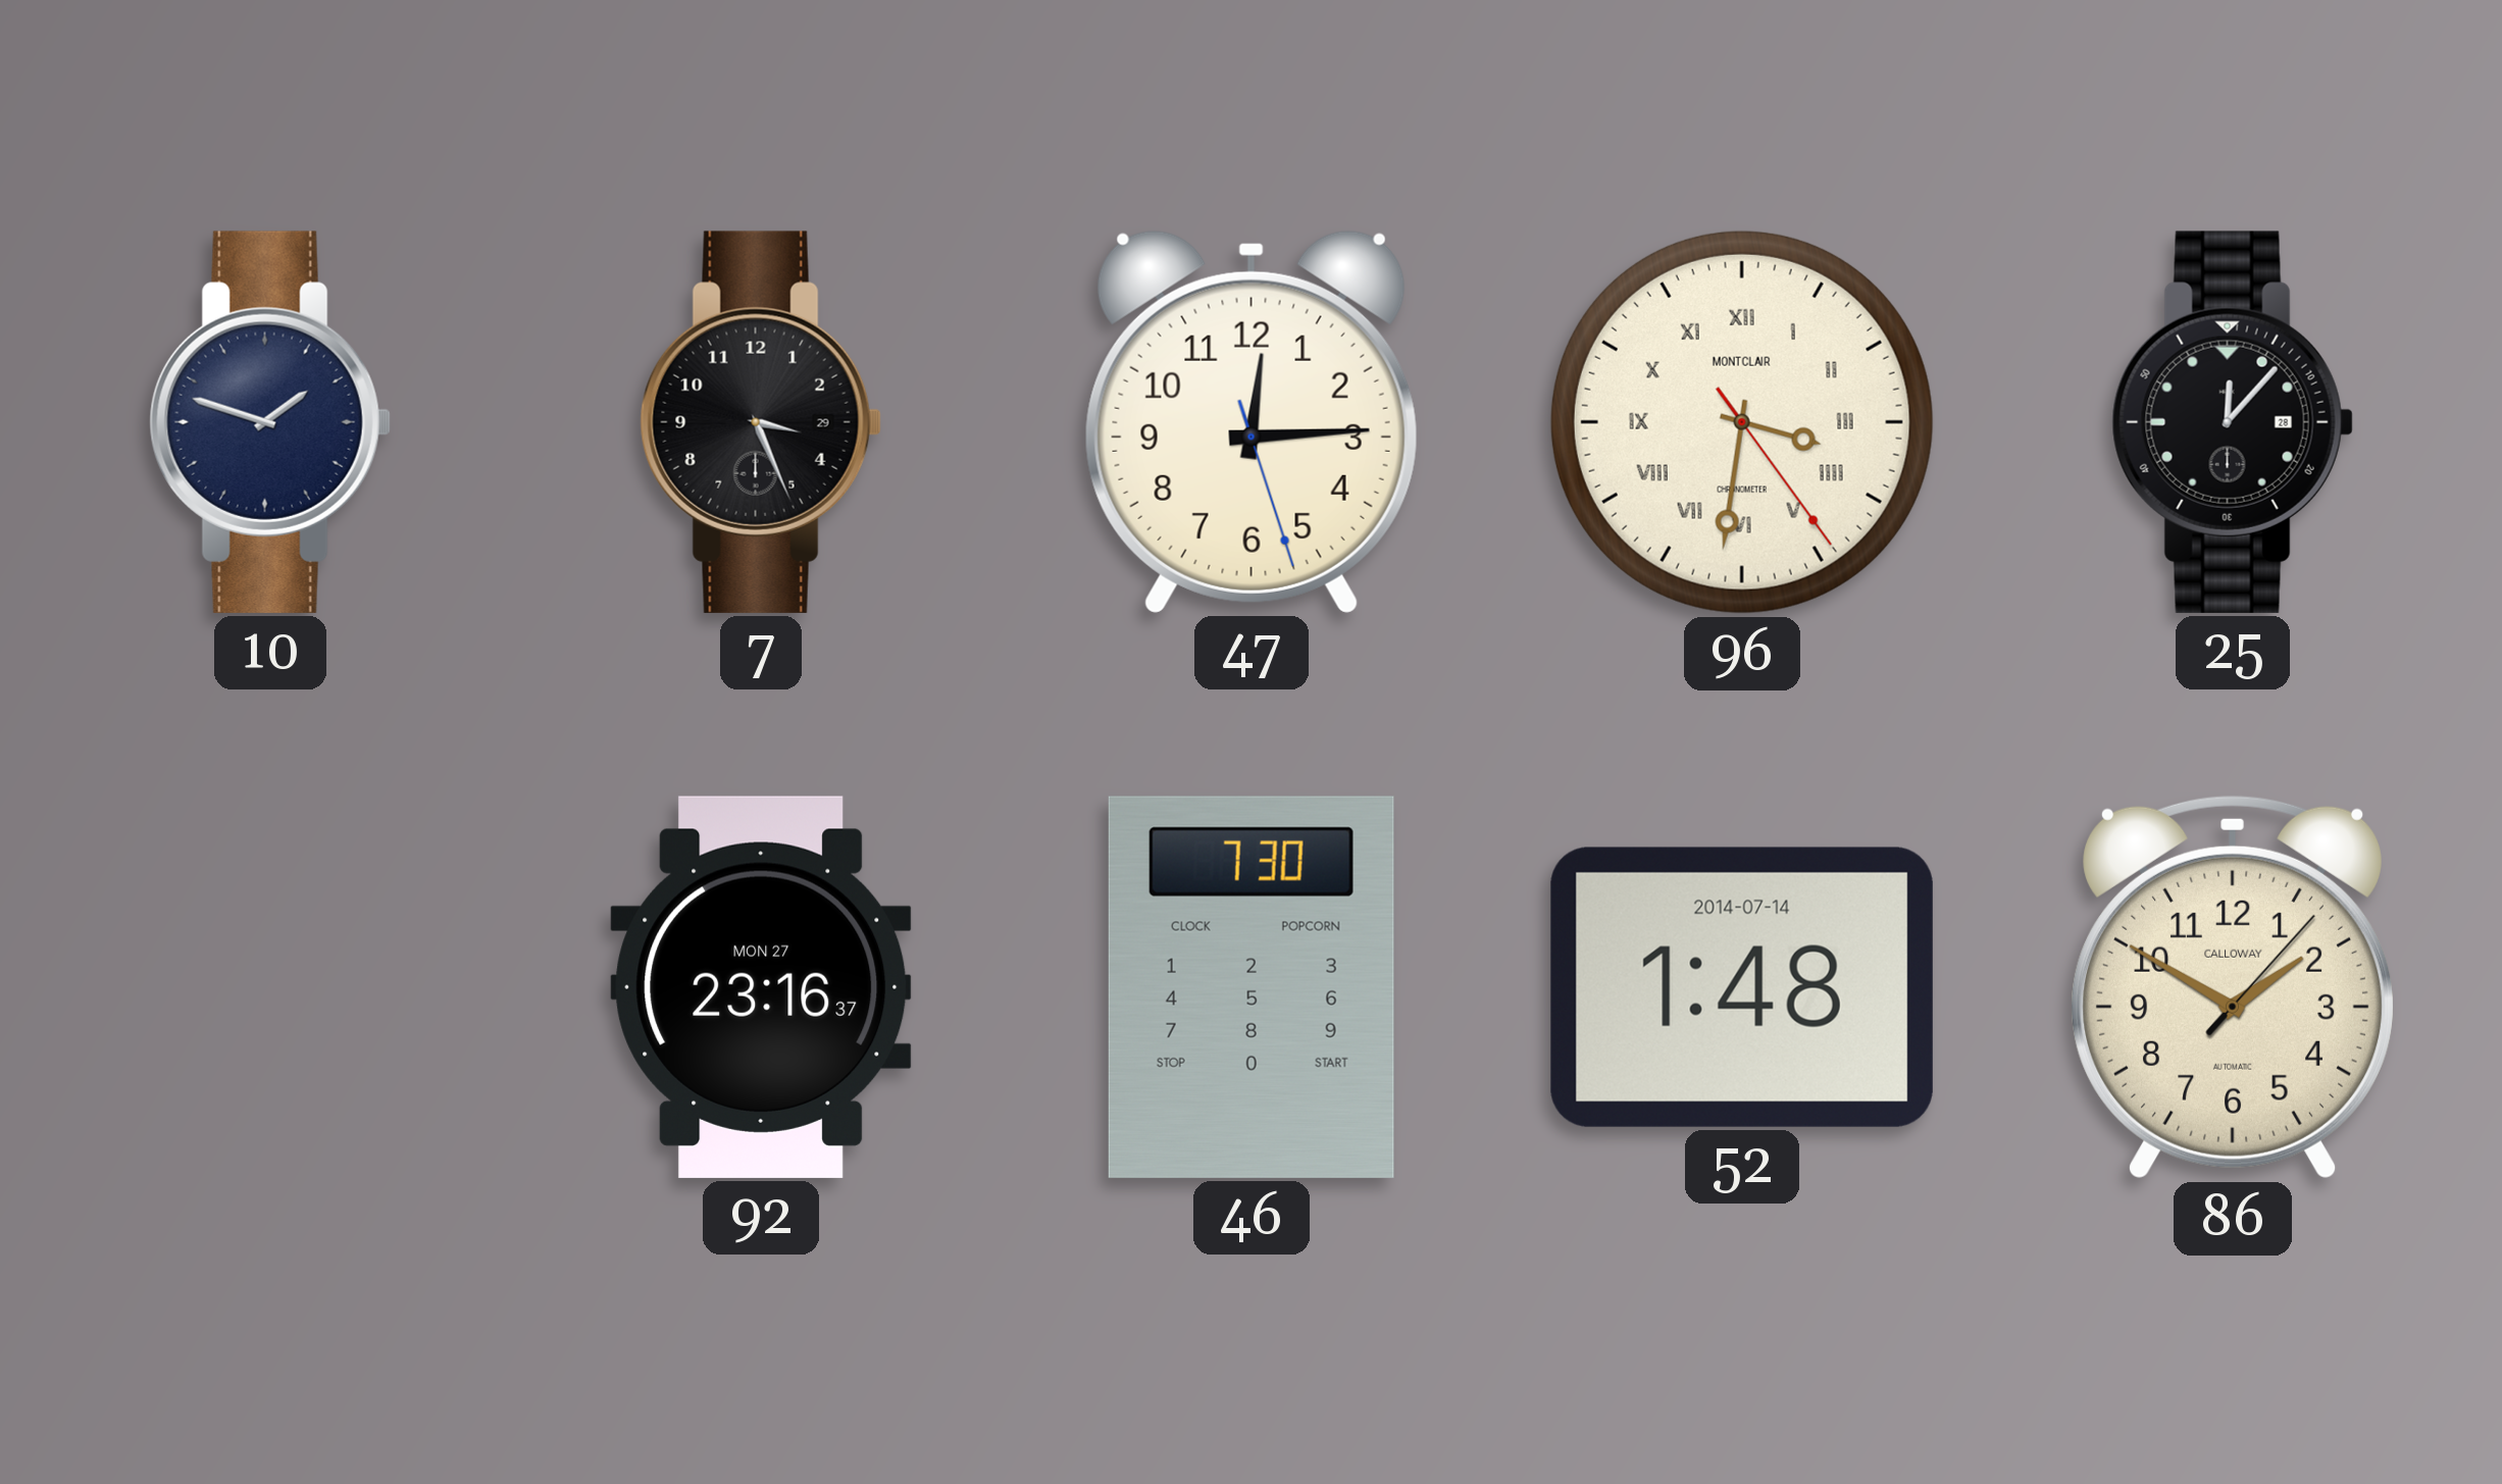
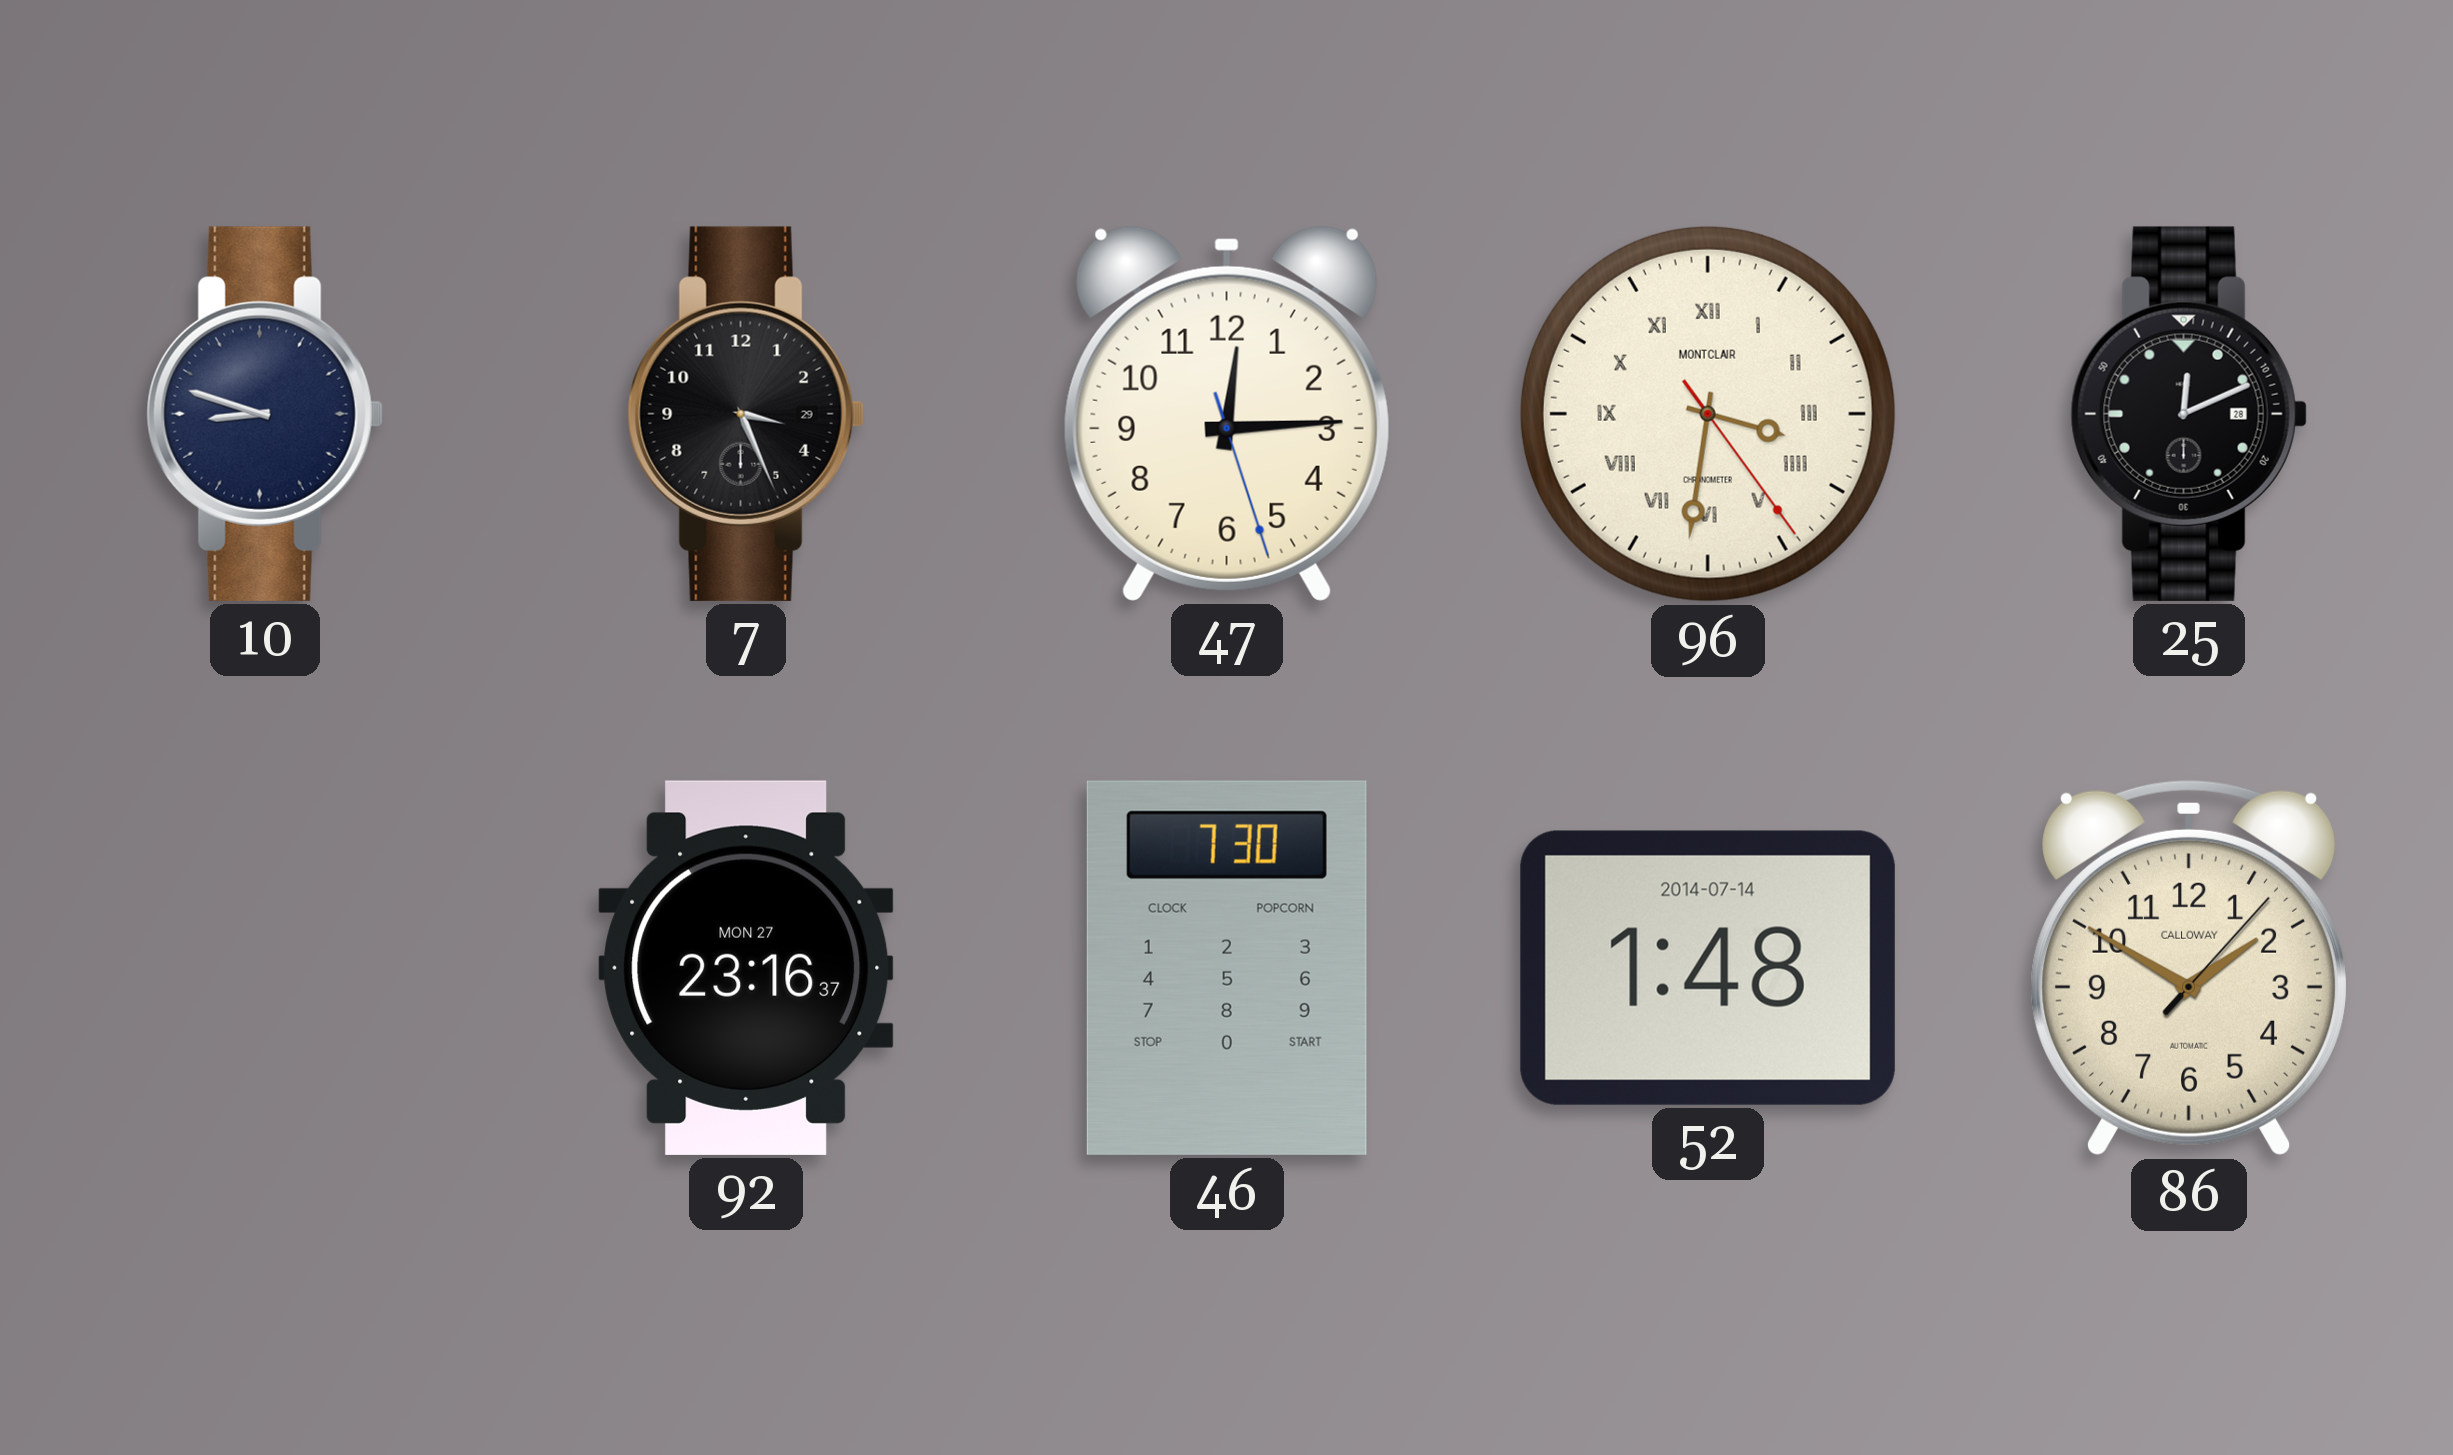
10: 1:48 -> 8:48 (265, 414)
25: 12:07 -> 12:11 (2189, 414)
